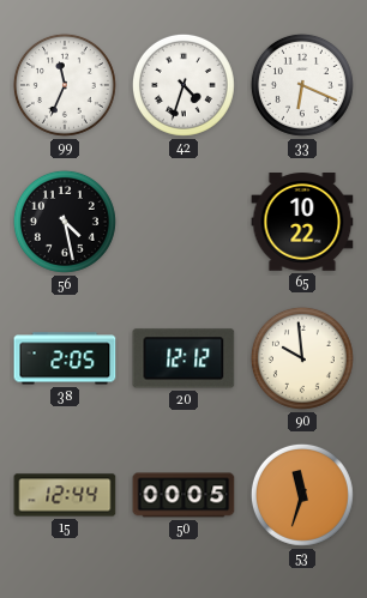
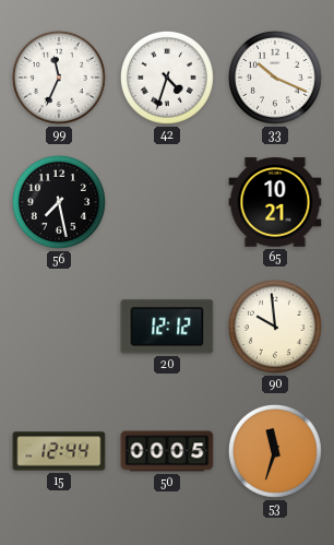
33: 6:19 -> 10:19 (275, 78)
56: 4:28 -> 7:28 (59, 202)
65: 10:22 -> 10:21 (275, 202)
38: 2:05 -> none (65, 358)
